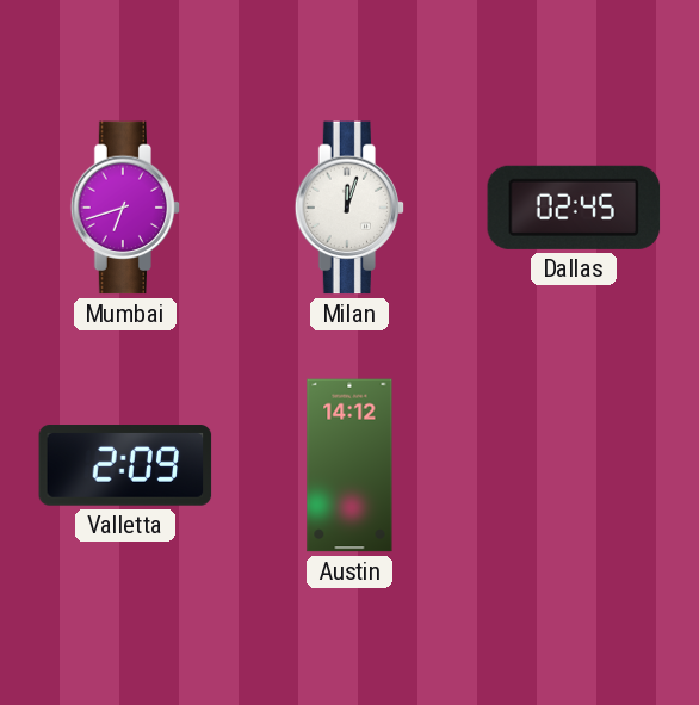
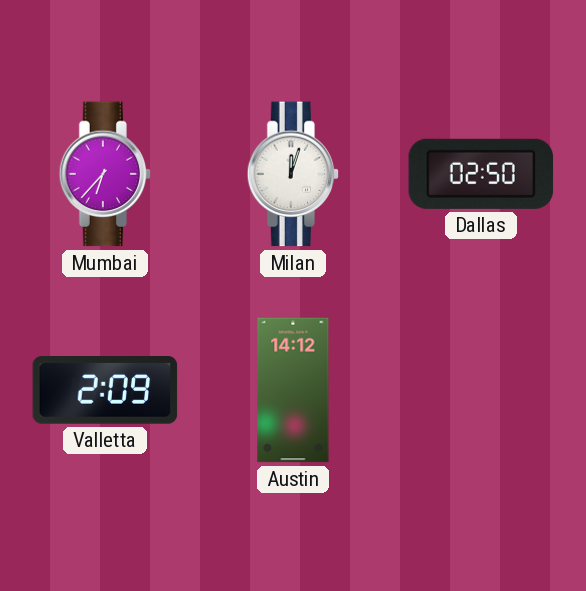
Mumbai: 6:42 -> 6:37 (105, 174)
Dallas: 02:45 -> 02:50 (481, 174)
